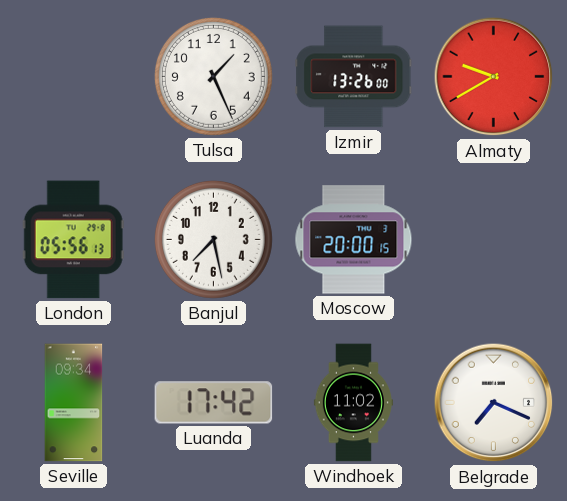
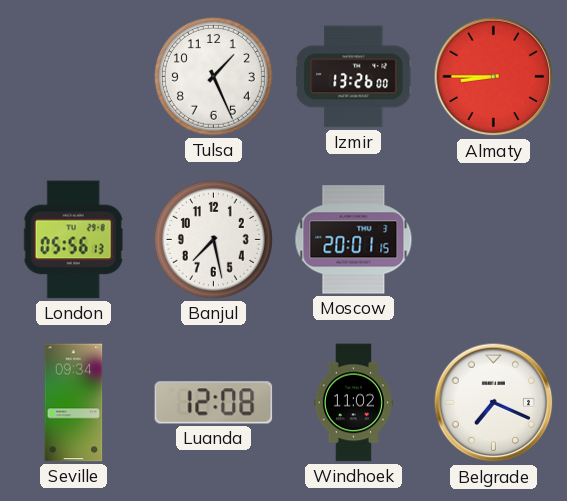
Almaty: 9:40 -> 8:45 (494, 77)
Moscow: 20:00 -> 20:01 (354, 240)
Luanda: 17:42 -> 12:08 (214, 403)
